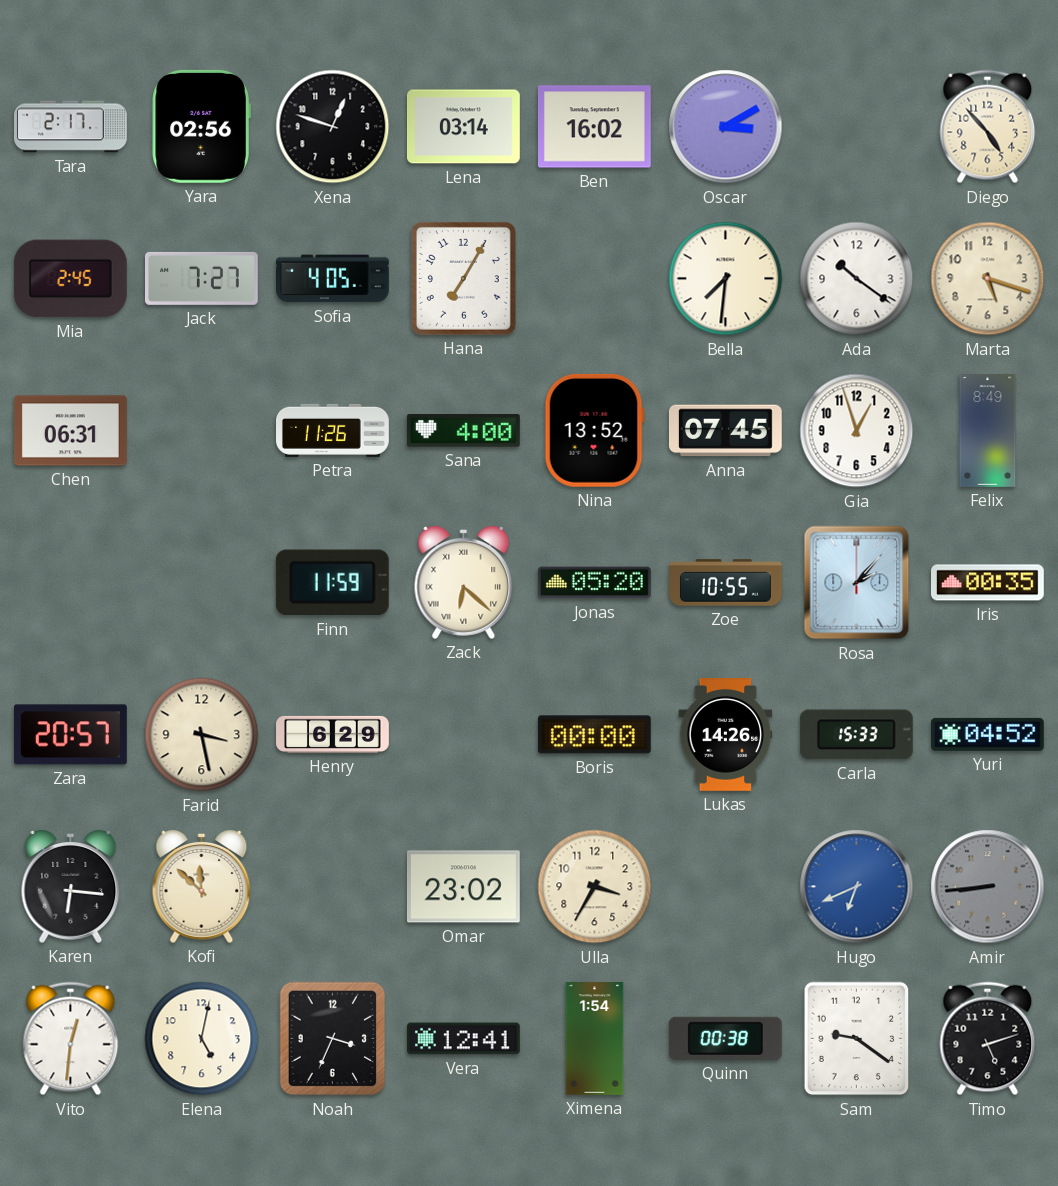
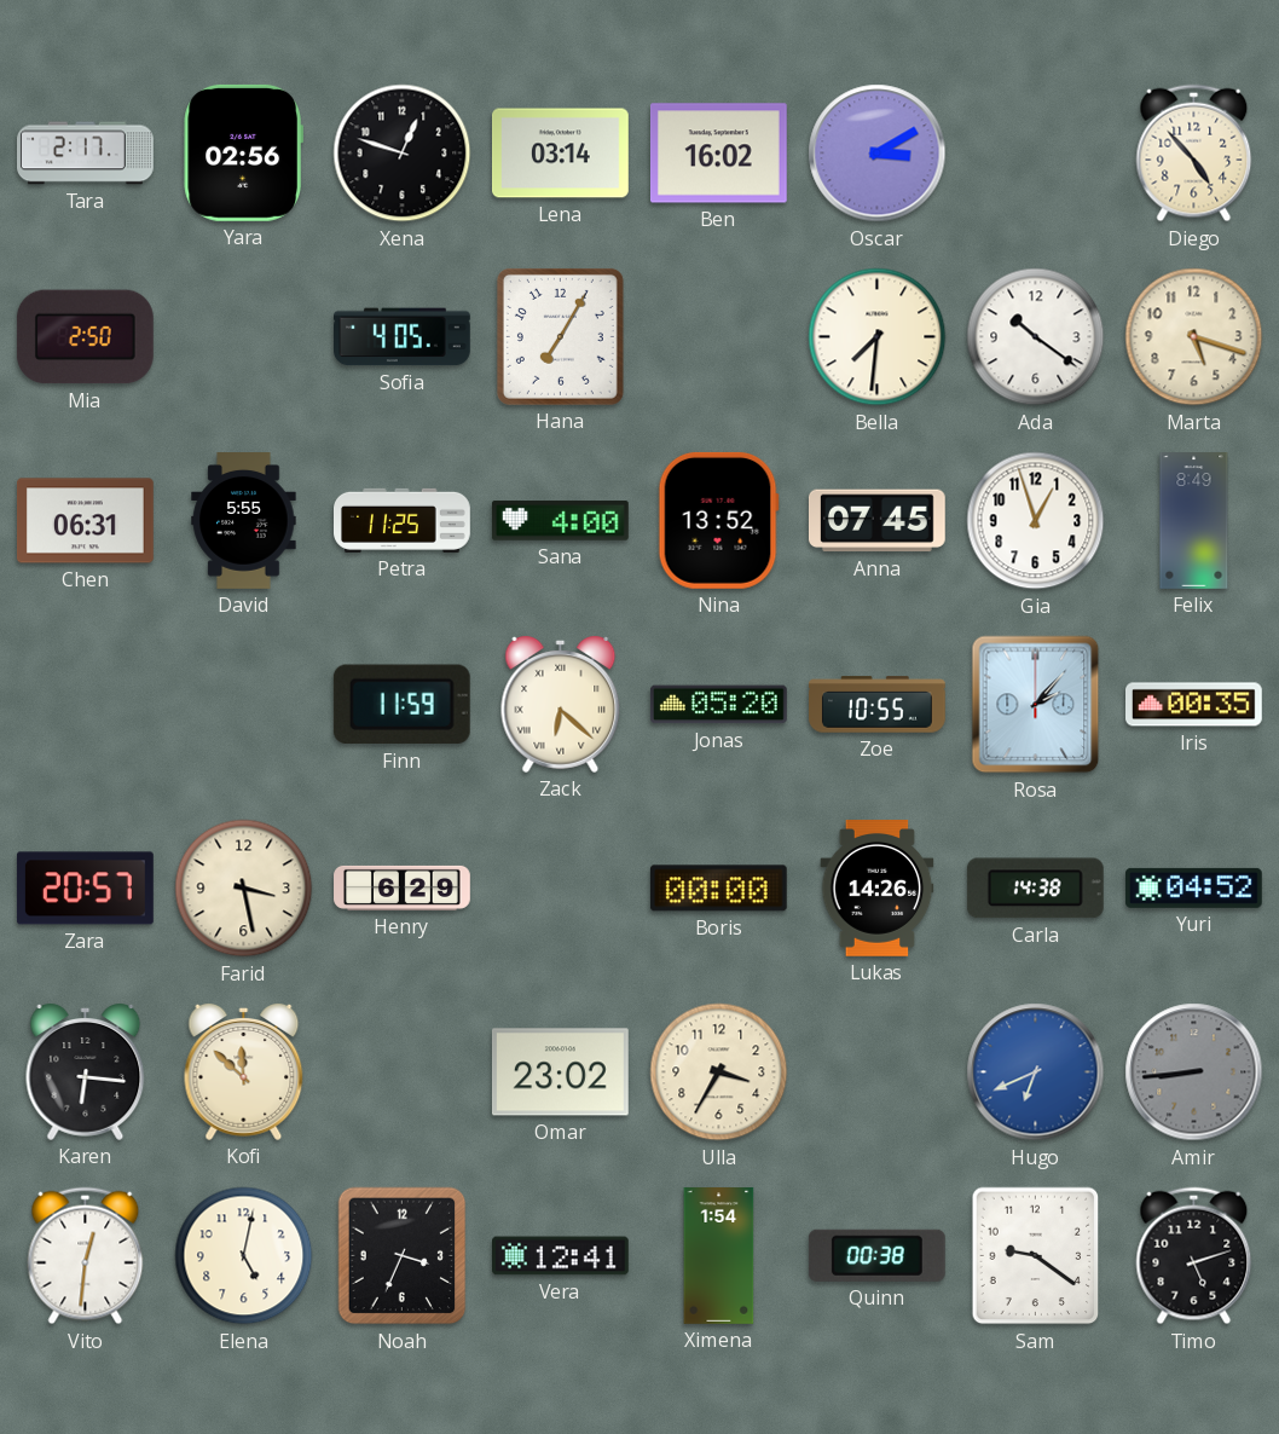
Mia: 2:45 -> 2:50 (85, 337)
Jack: 7:27 -> none (202, 278)
David: none -> 5:55 (244, 521)
Petra: 11:26 -> 11:25 (403, 520)
Carla: 15:33 -> 14:38 (1035, 889)
